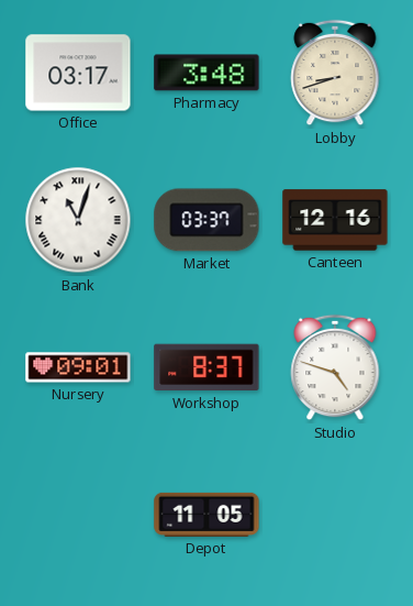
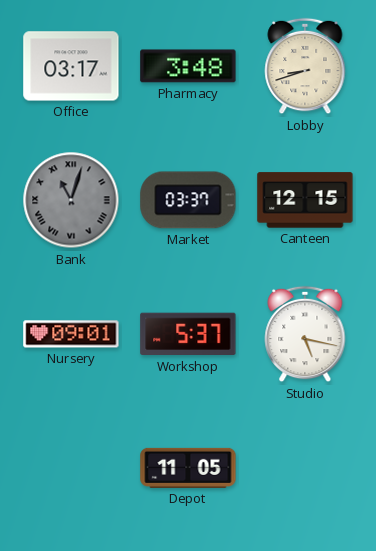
Bank dial: white -> grey (71, 200)
Canteen: 12:16 -> 12:15 (305, 200)
Workshop: 8:37 -> 5:37 (188, 334)
Studio: 4:48 -> 5:17 (305, 334)
